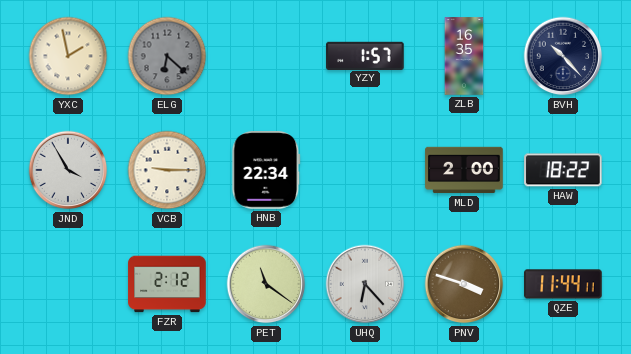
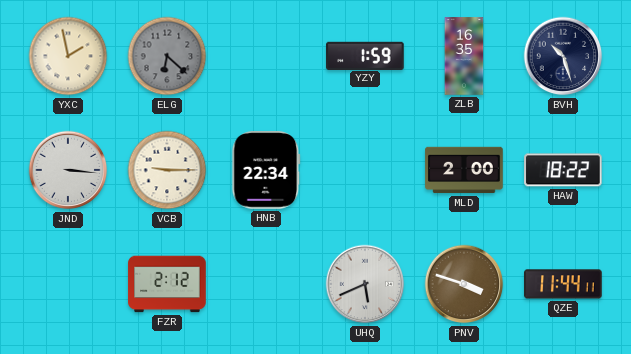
YZY: 1:57 -> 1:59 (365, 55)
BVH: 10:23 -> 10:27 (563, 56)
JND: 3:55 -> 3:16 (68, 170)
PET: 11:21 -> none (266, 284)
UHQ: 6:23 -> 5:41 (365, 284)
